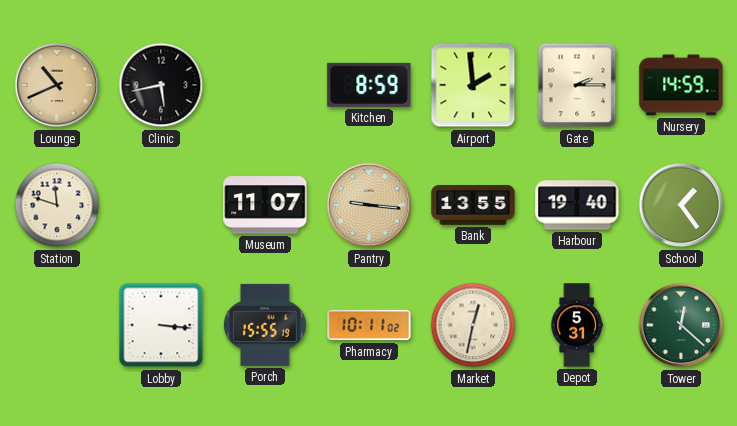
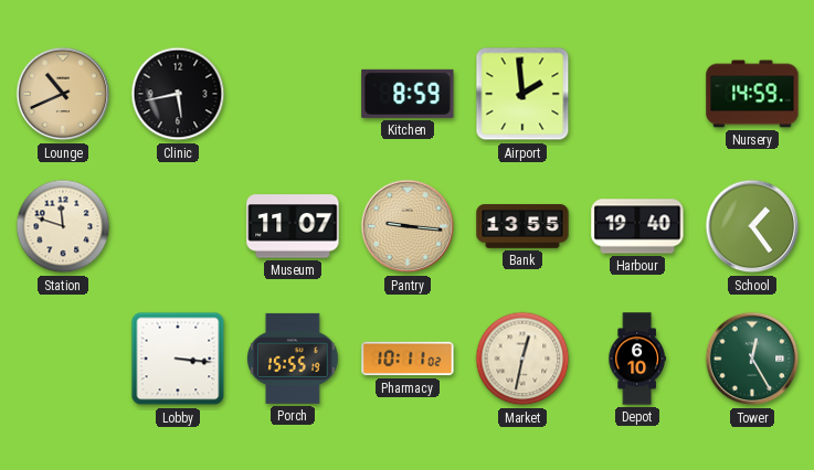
Gate: 2:15 -> none (577, 85)
Depot: 5:31 -> 6:10 (637, 359)
Tower: 12:22 -> 12:25 (752, 359)
